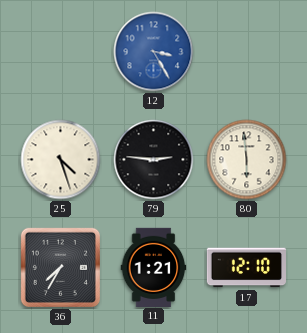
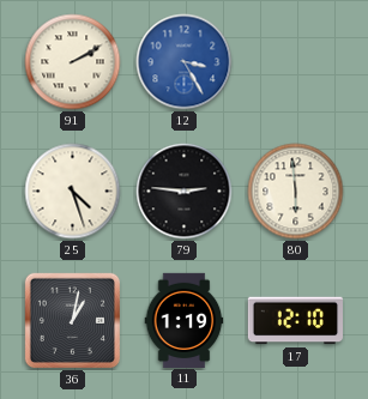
91: none -> 2:10 (73, 62)
36: 7:35 -> 1:02 (72, 320)
11: 1:21 -> 1:19 (185, 320)
